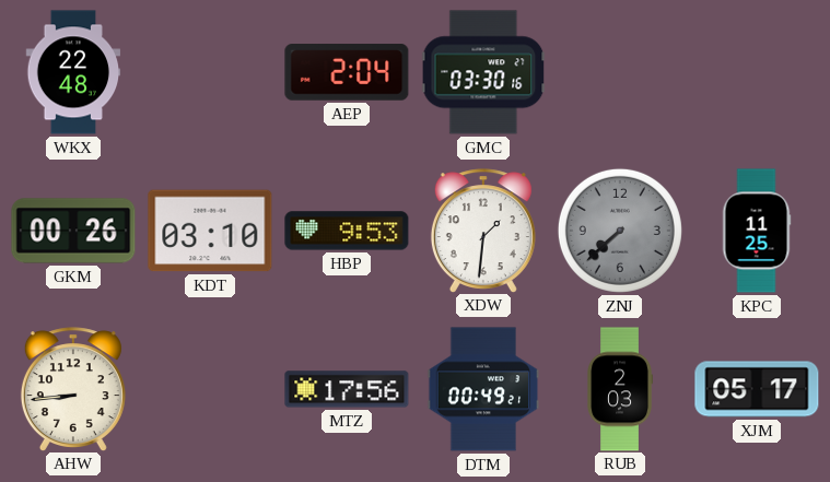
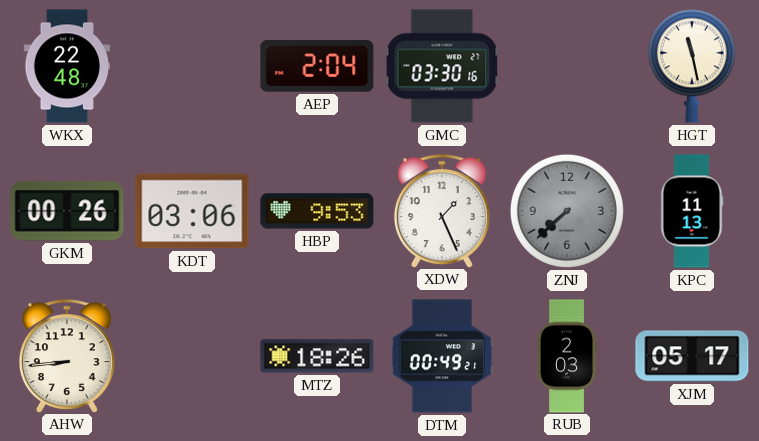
HGT: none -> 11:28 (692, 66)
KDT: 03:10 -> 03:06 (192, 211)
XDW: 1:31 -> 1:26 (442, 211)
KPC: 11:25 -> 11:13 (692, 211)
MTZ: 17:56 -> 18:26 (317, 356)
